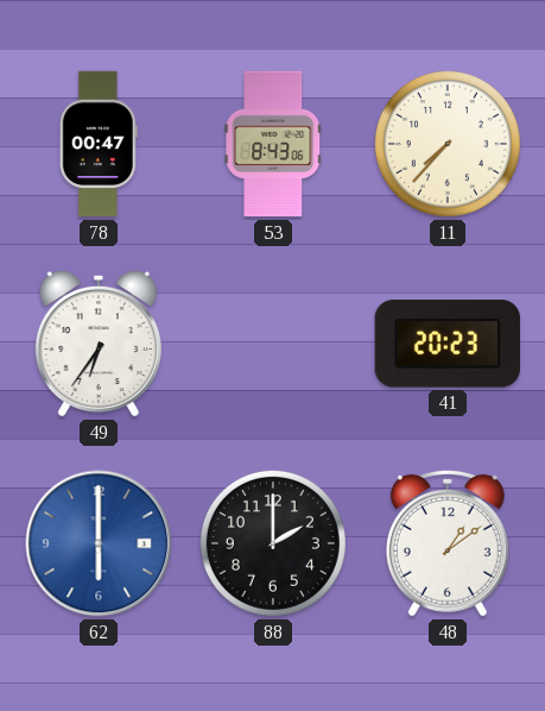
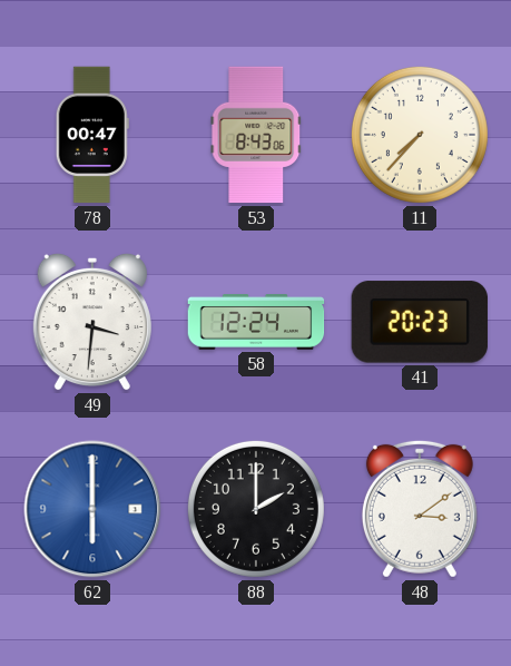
49: 6:36 -> 3:31 (92, 322)
58: none -> 12:24 (256, 322)
48: 1:09 -> 3:09 (420, 509)
